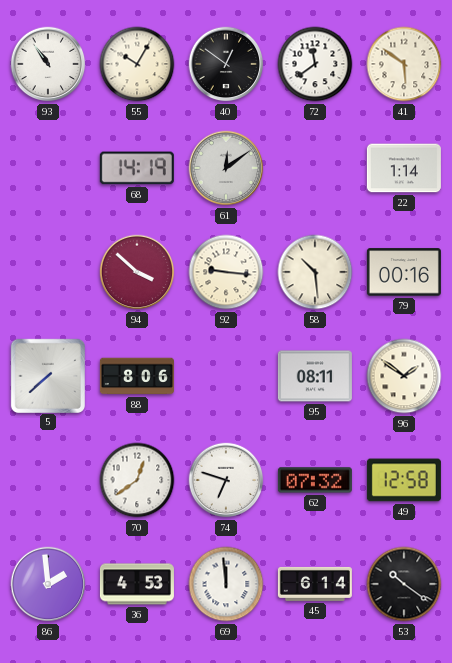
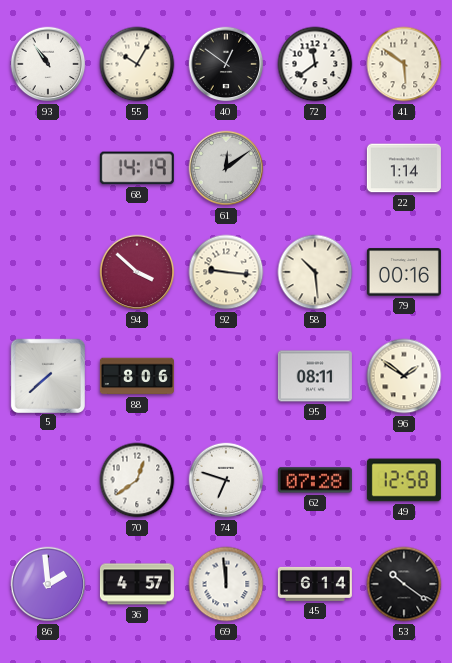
62: 07:32 -> 07:28 (315, 480)
36: 4:53 -> 4:57 (137, 584)
